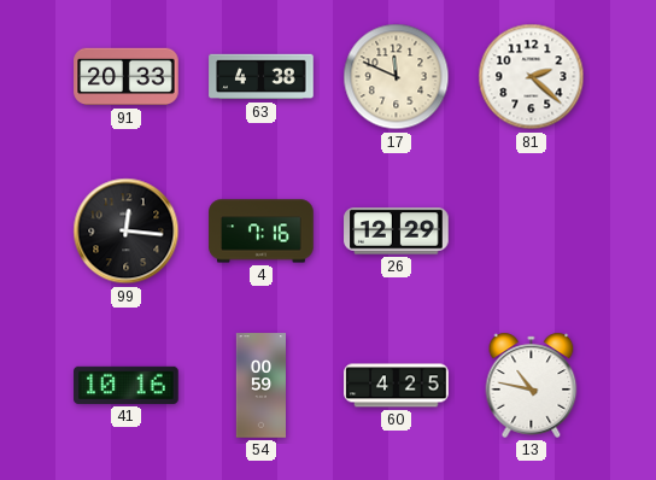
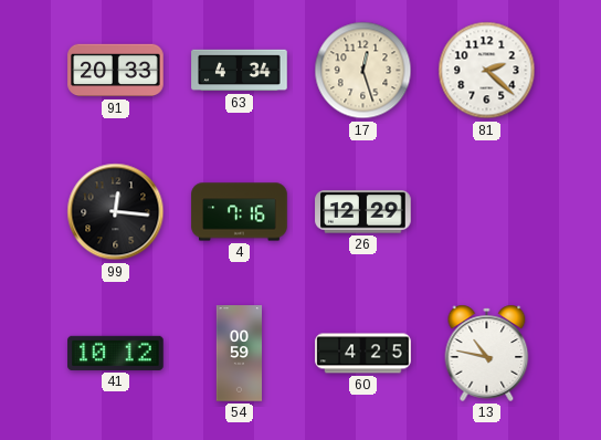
63: 4:38 -> 4:34 (240, 71)
17: 11:49 -> 12:27 (363, 71)
41: 10:16 -> 10:12 (116, 353)
